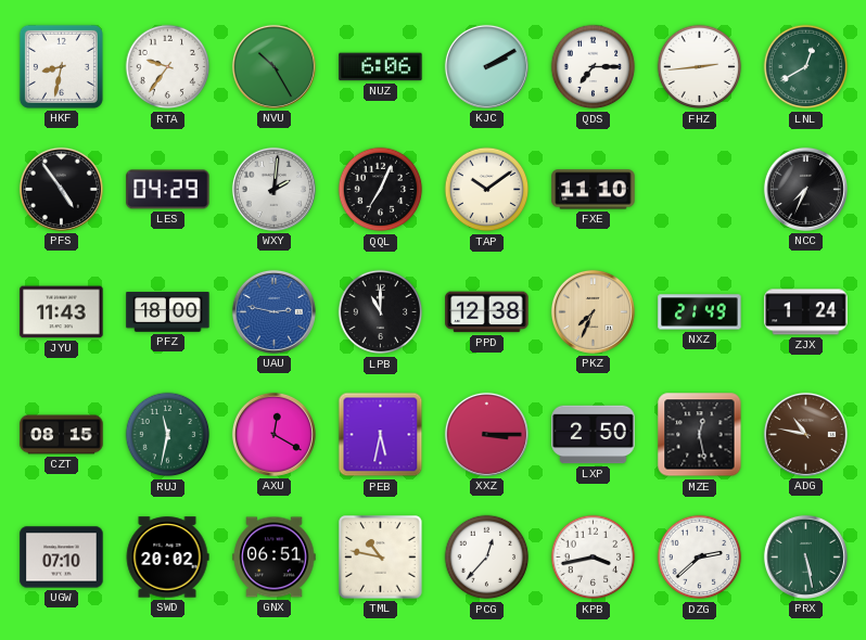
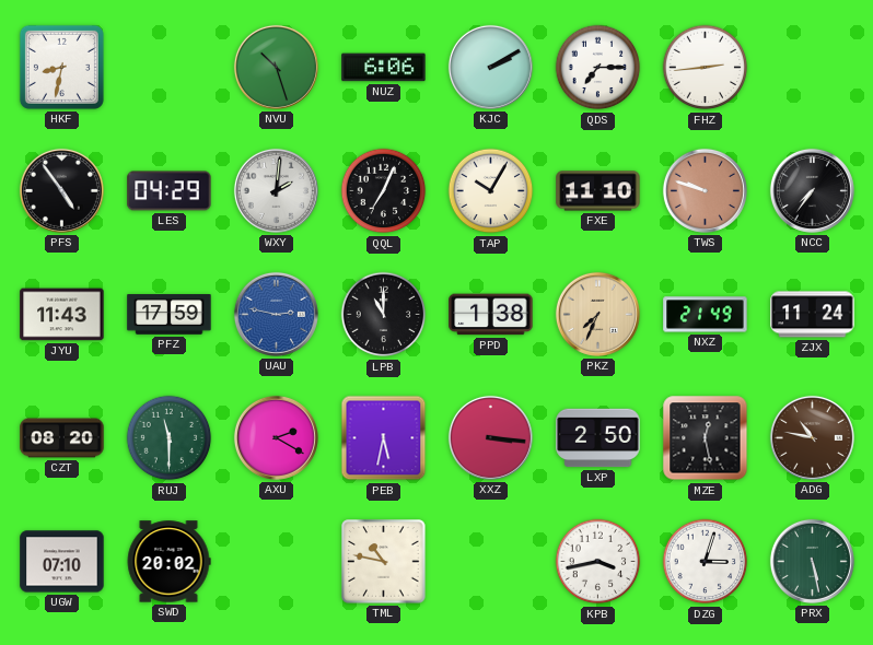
RTA: 9:36 -> none (168, 67)
NVU: 10:25 -> 10:27 (276, 67)
LNL: 12:40 -> none (806, 67)
TAP: 10:09 -> 10:05 (491, 191)
TWS: none -> 9:48 (705, 190)
NCC: 7:34 -> 7:36 (812, 190)
PFZ: 18:00 -> 17:59 (170, 315)
PPD: 12:38 -> 1:38 (491, 315)
ZJX: 1:24 -> 11:24 (813, 315)
CZT: 08:15 -> 08:20 (62, 438)
RUJ: 11:32 -> 11:30 (170, 438)
AXU: 12:20 -> 2:20 (276, 437)
XXZ: 3:15 -> 3:16 (490, 437)
GNX: 06:51 -> none (275, 558)
PCG: 12:37 -> none (487, 558)
DZG: 2:38 -> 3:03 (706, 562)
